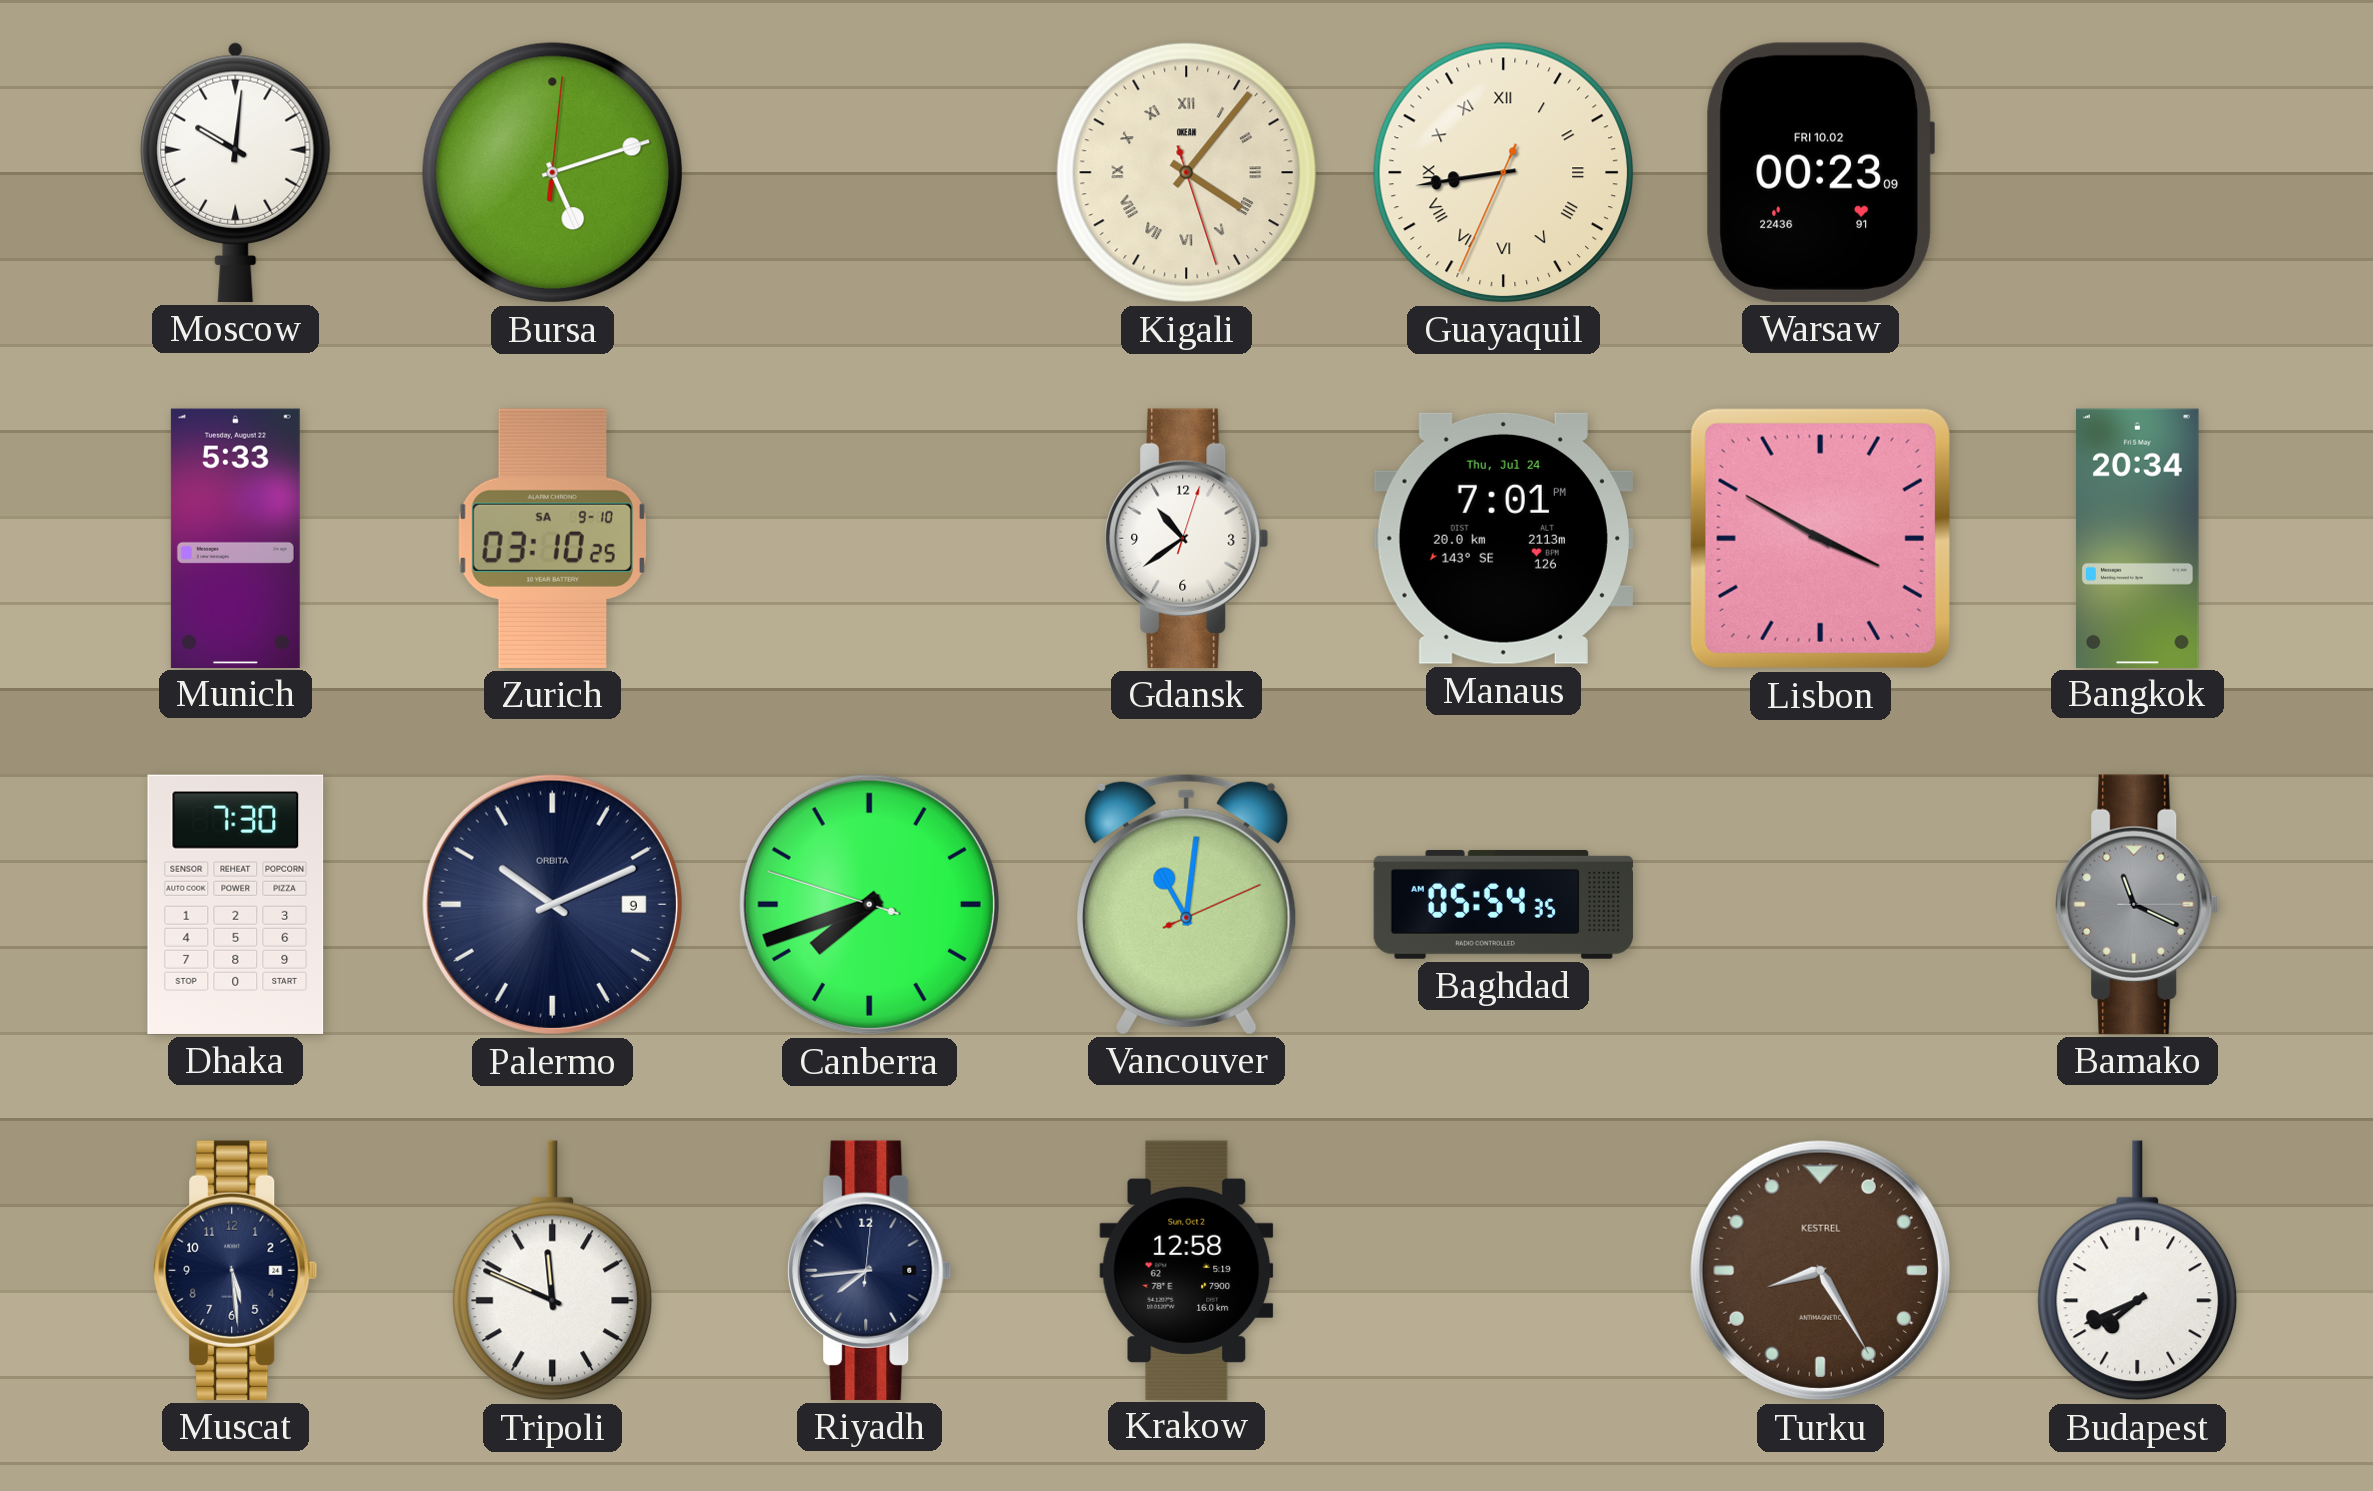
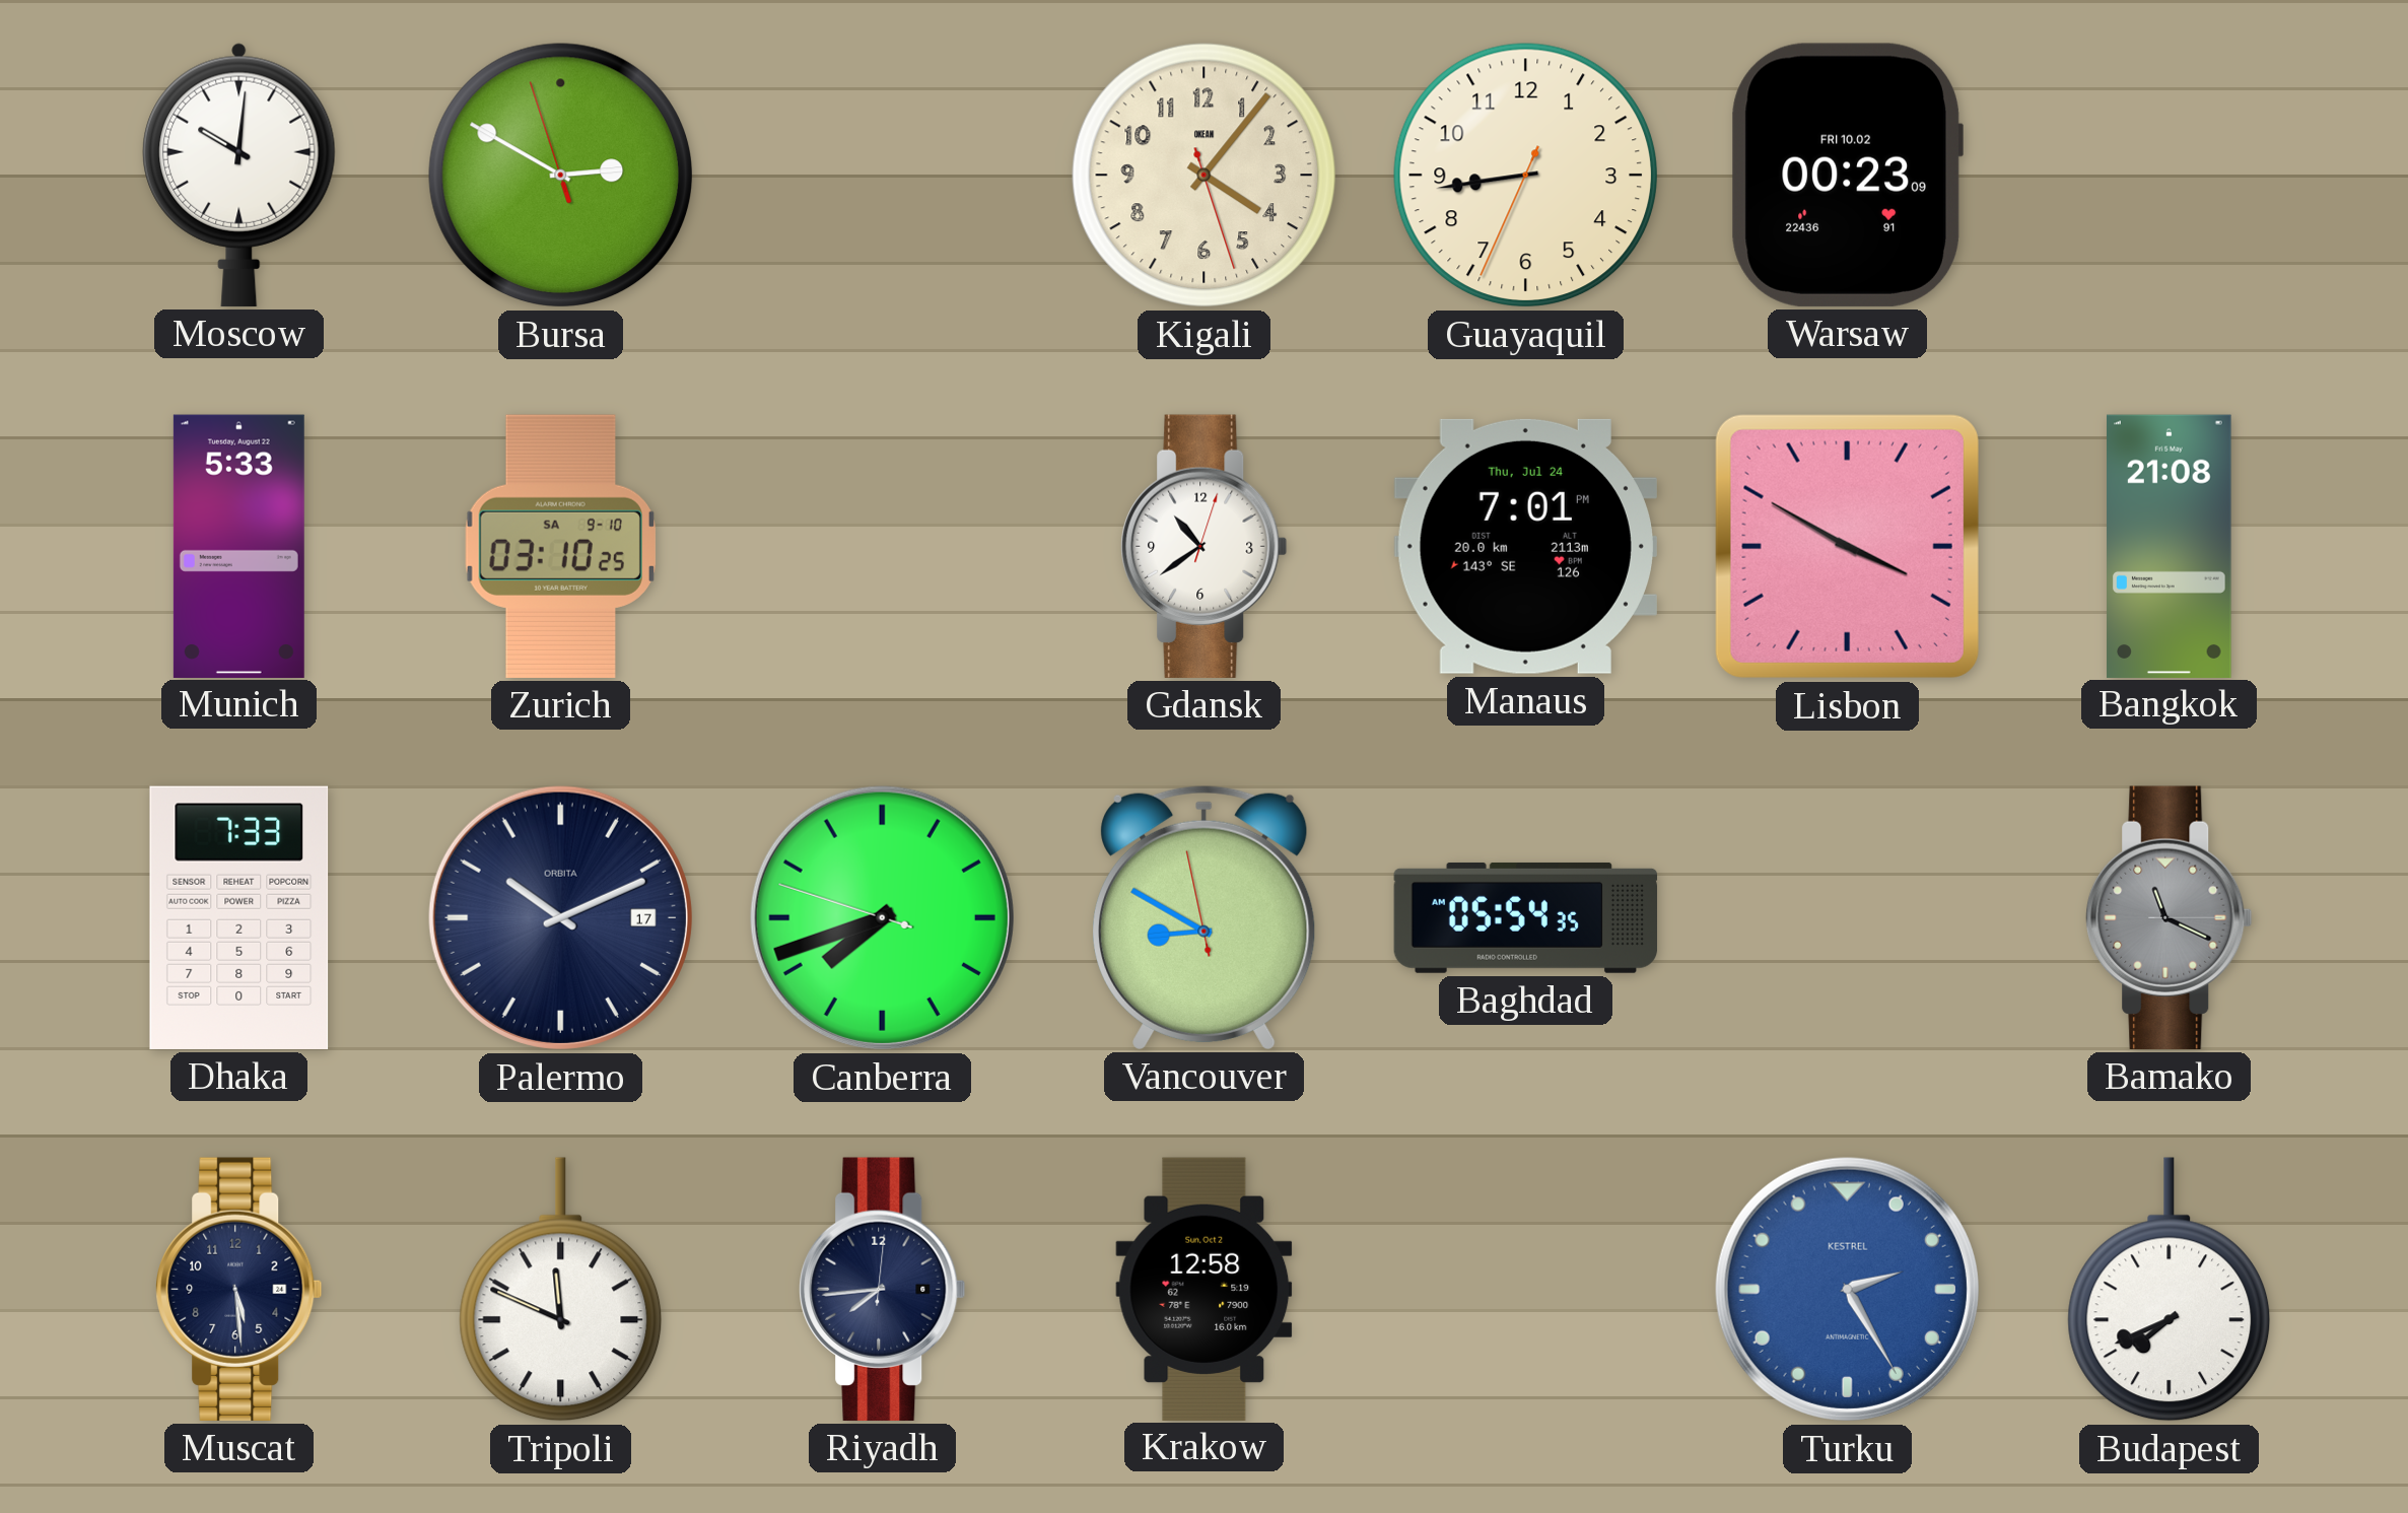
Bursa: 5:12 -> 2:49 (561, 176)
Kigali numerals: Roman -> Arabic (1205, 176)
Guayaquil numerals: Roman -> Arabic (1526, 176)
Bangkok: 20:34 -> 21:08 (2170, 546)
Dhaka: 7:30 -> 7:33 (239, 917)
Palermo date: 9 -> 17 (560, 917)
Vancouver: 11:01 -> 8:49 (1205, 917)
Turku: 8:25 -> 2:25 (1847, 1289)
Turku dial: brown -> blue (1847, 1289)
